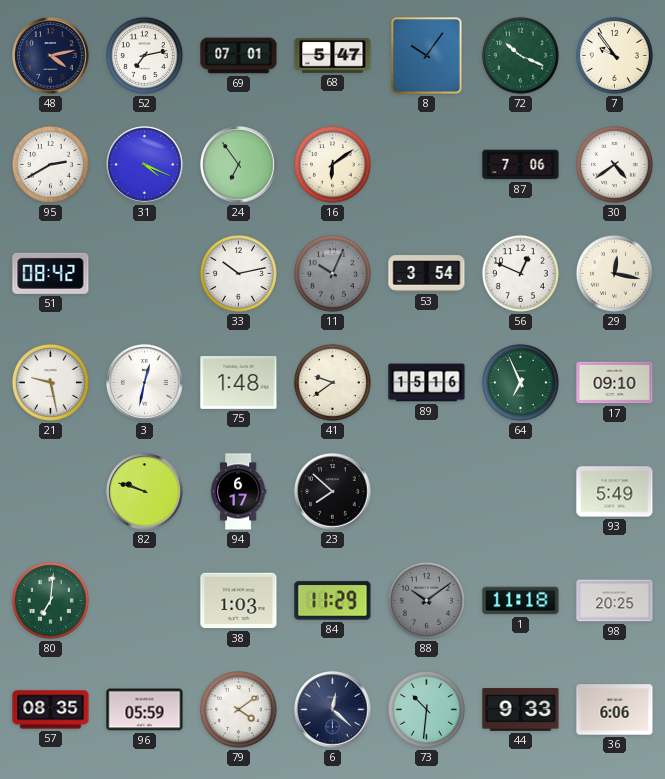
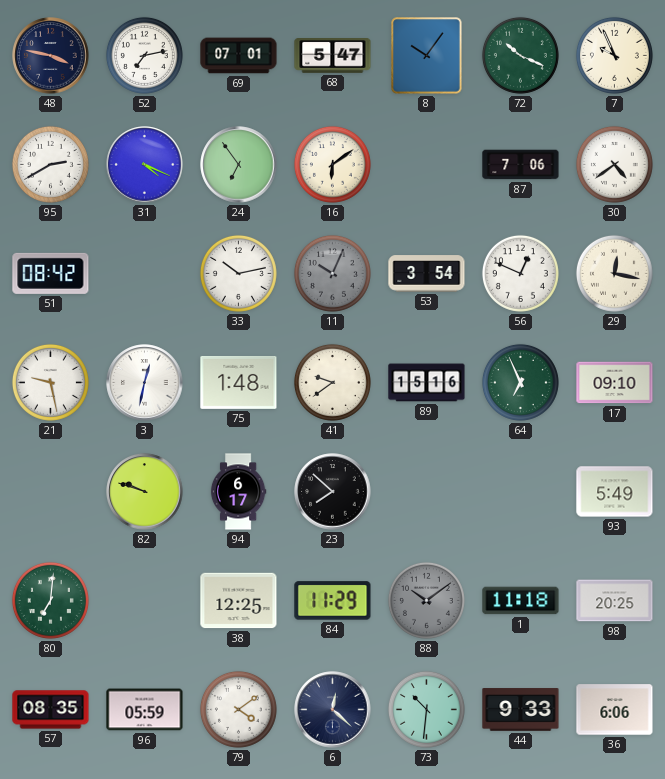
48: 4:13 -> 3:47 (51, 56)
7: 9:54 -> 9:56 (614, 55)
38: 1:03 -> 12:25 (239, 601)
